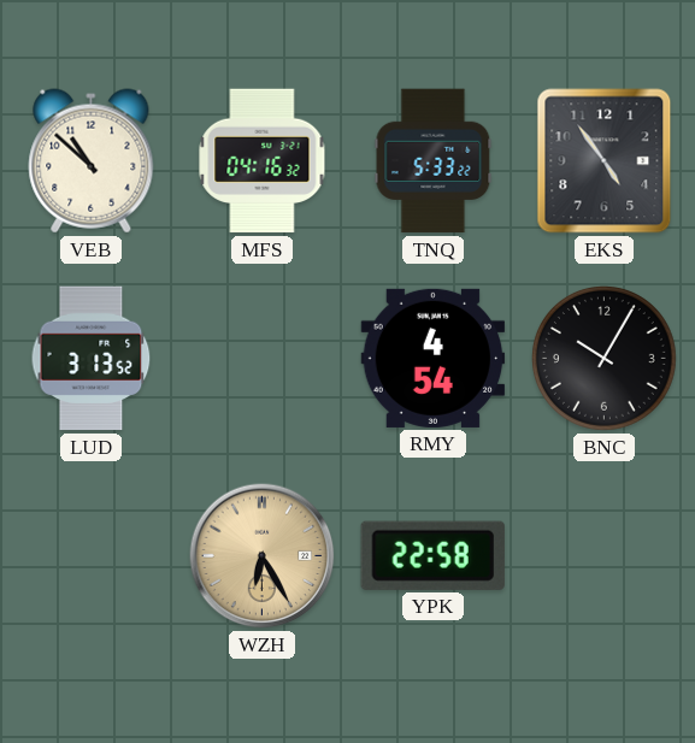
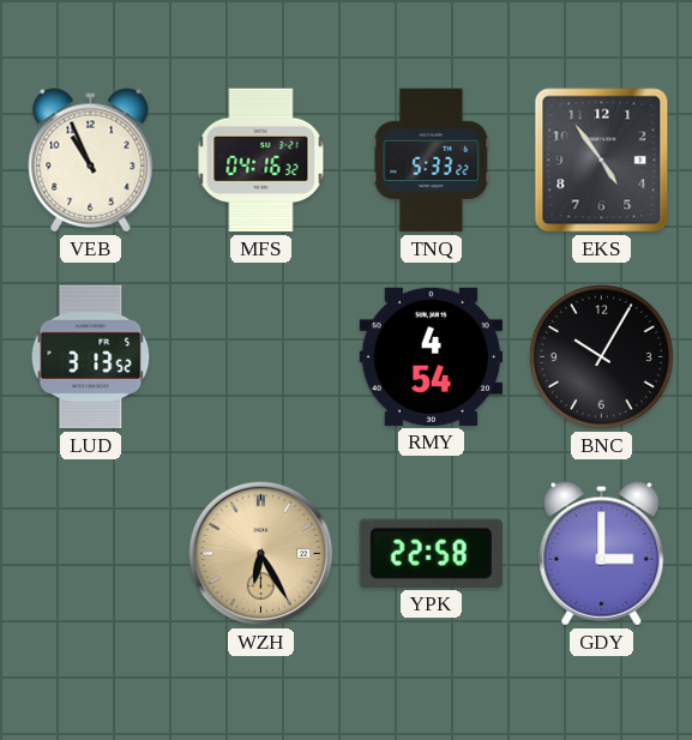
VEB: 10:52 -> 10:56 (91, 161)
GDY: none -> 3:00 (602, 554)
